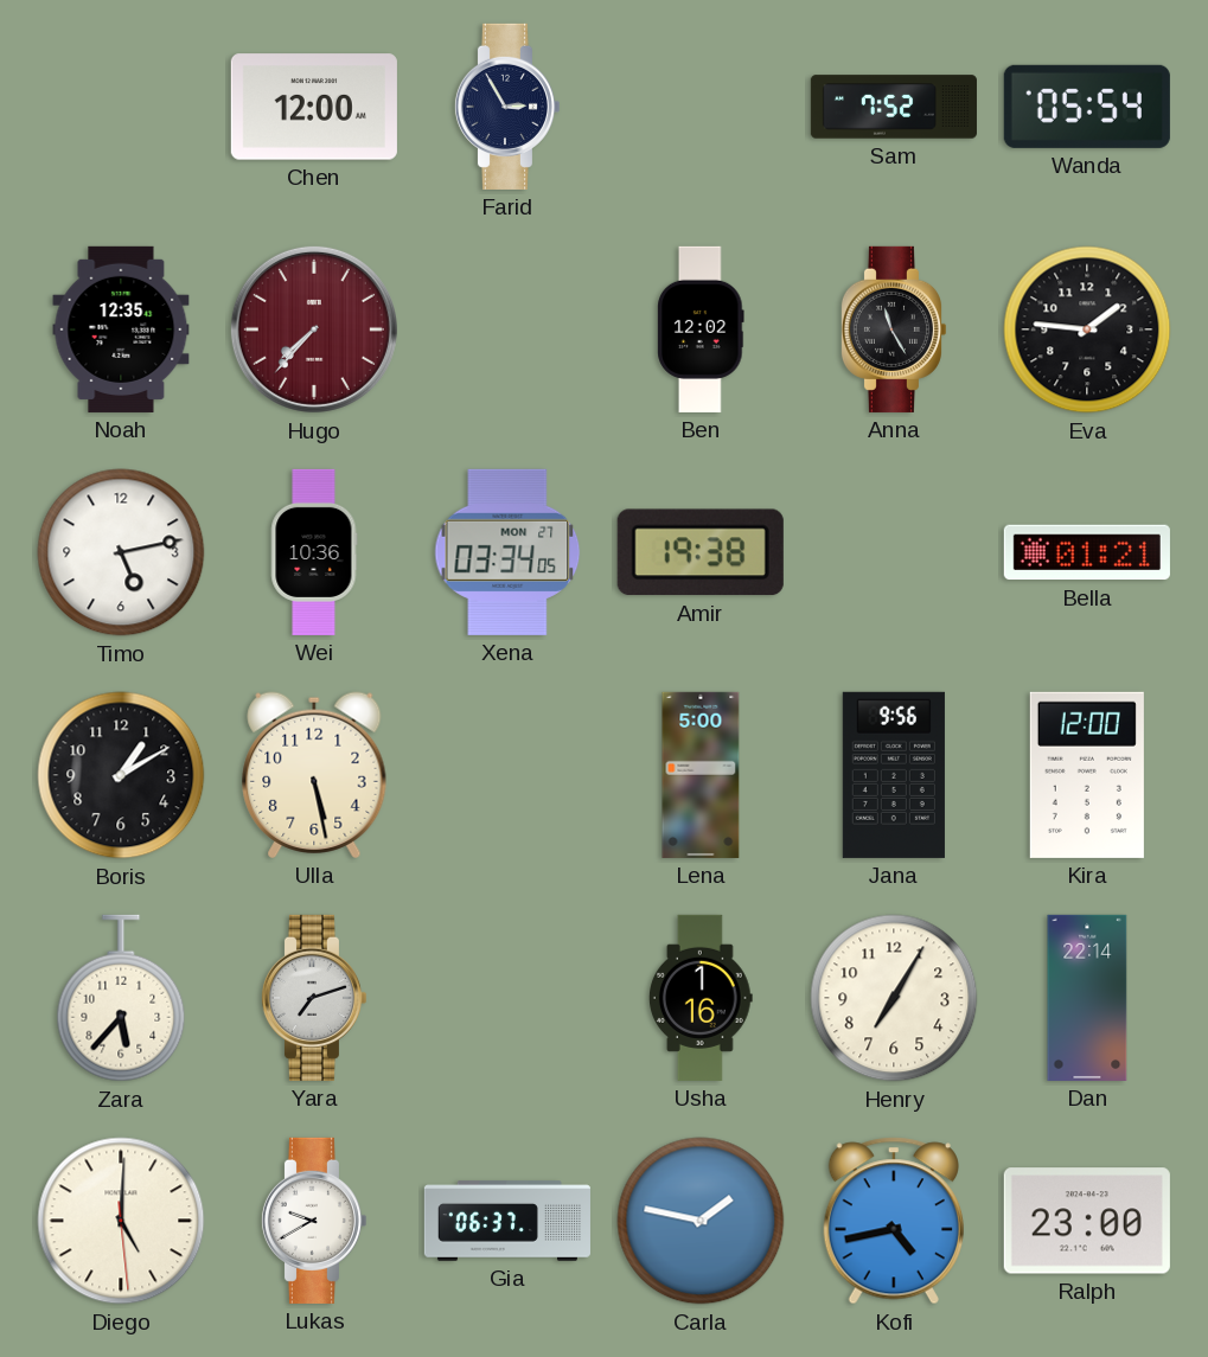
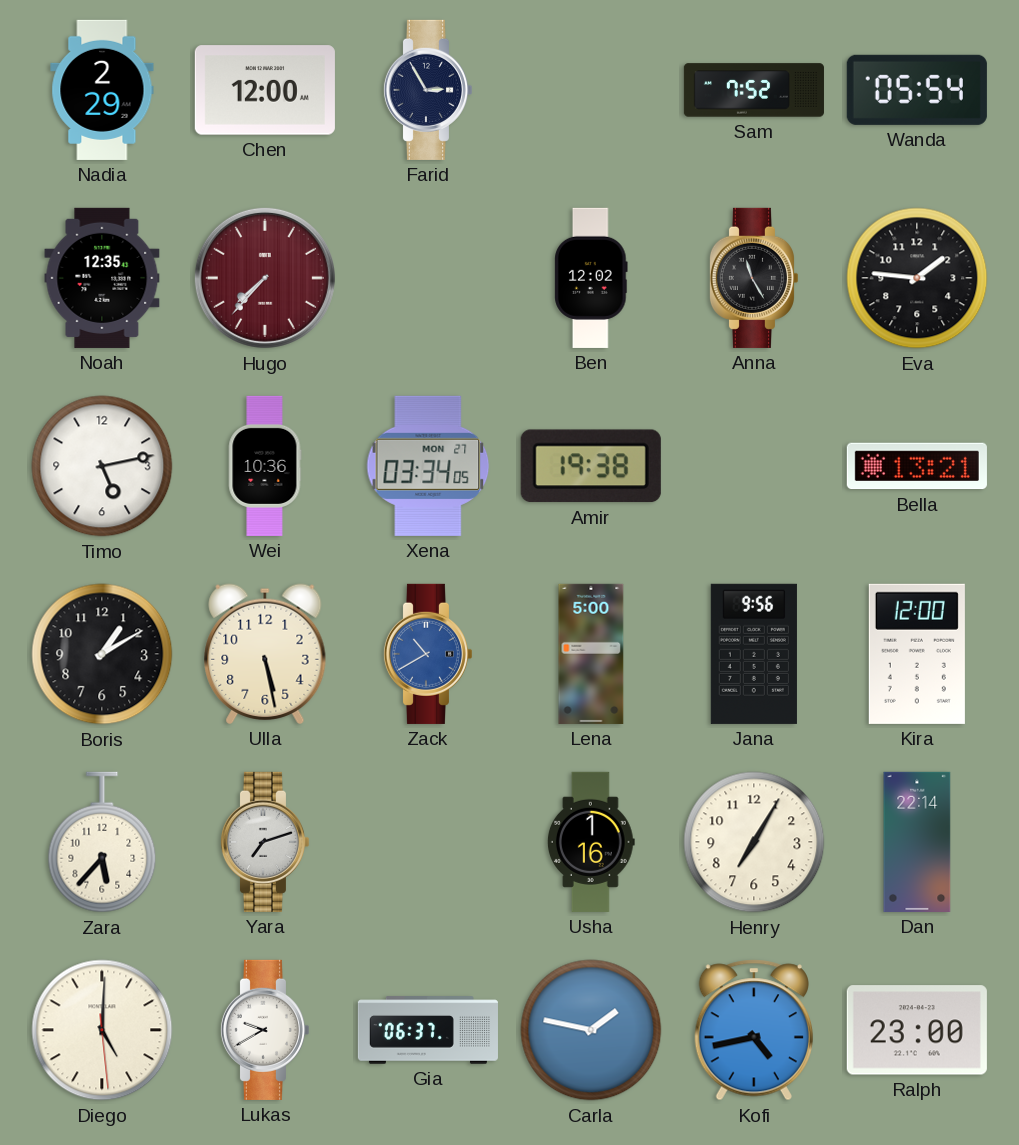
Nadia: none -> 2:29 (102, 90)
Bella: 01:21 -> 13:21 (917, 466)
Zack: none -> 10:40 (427, 654)
